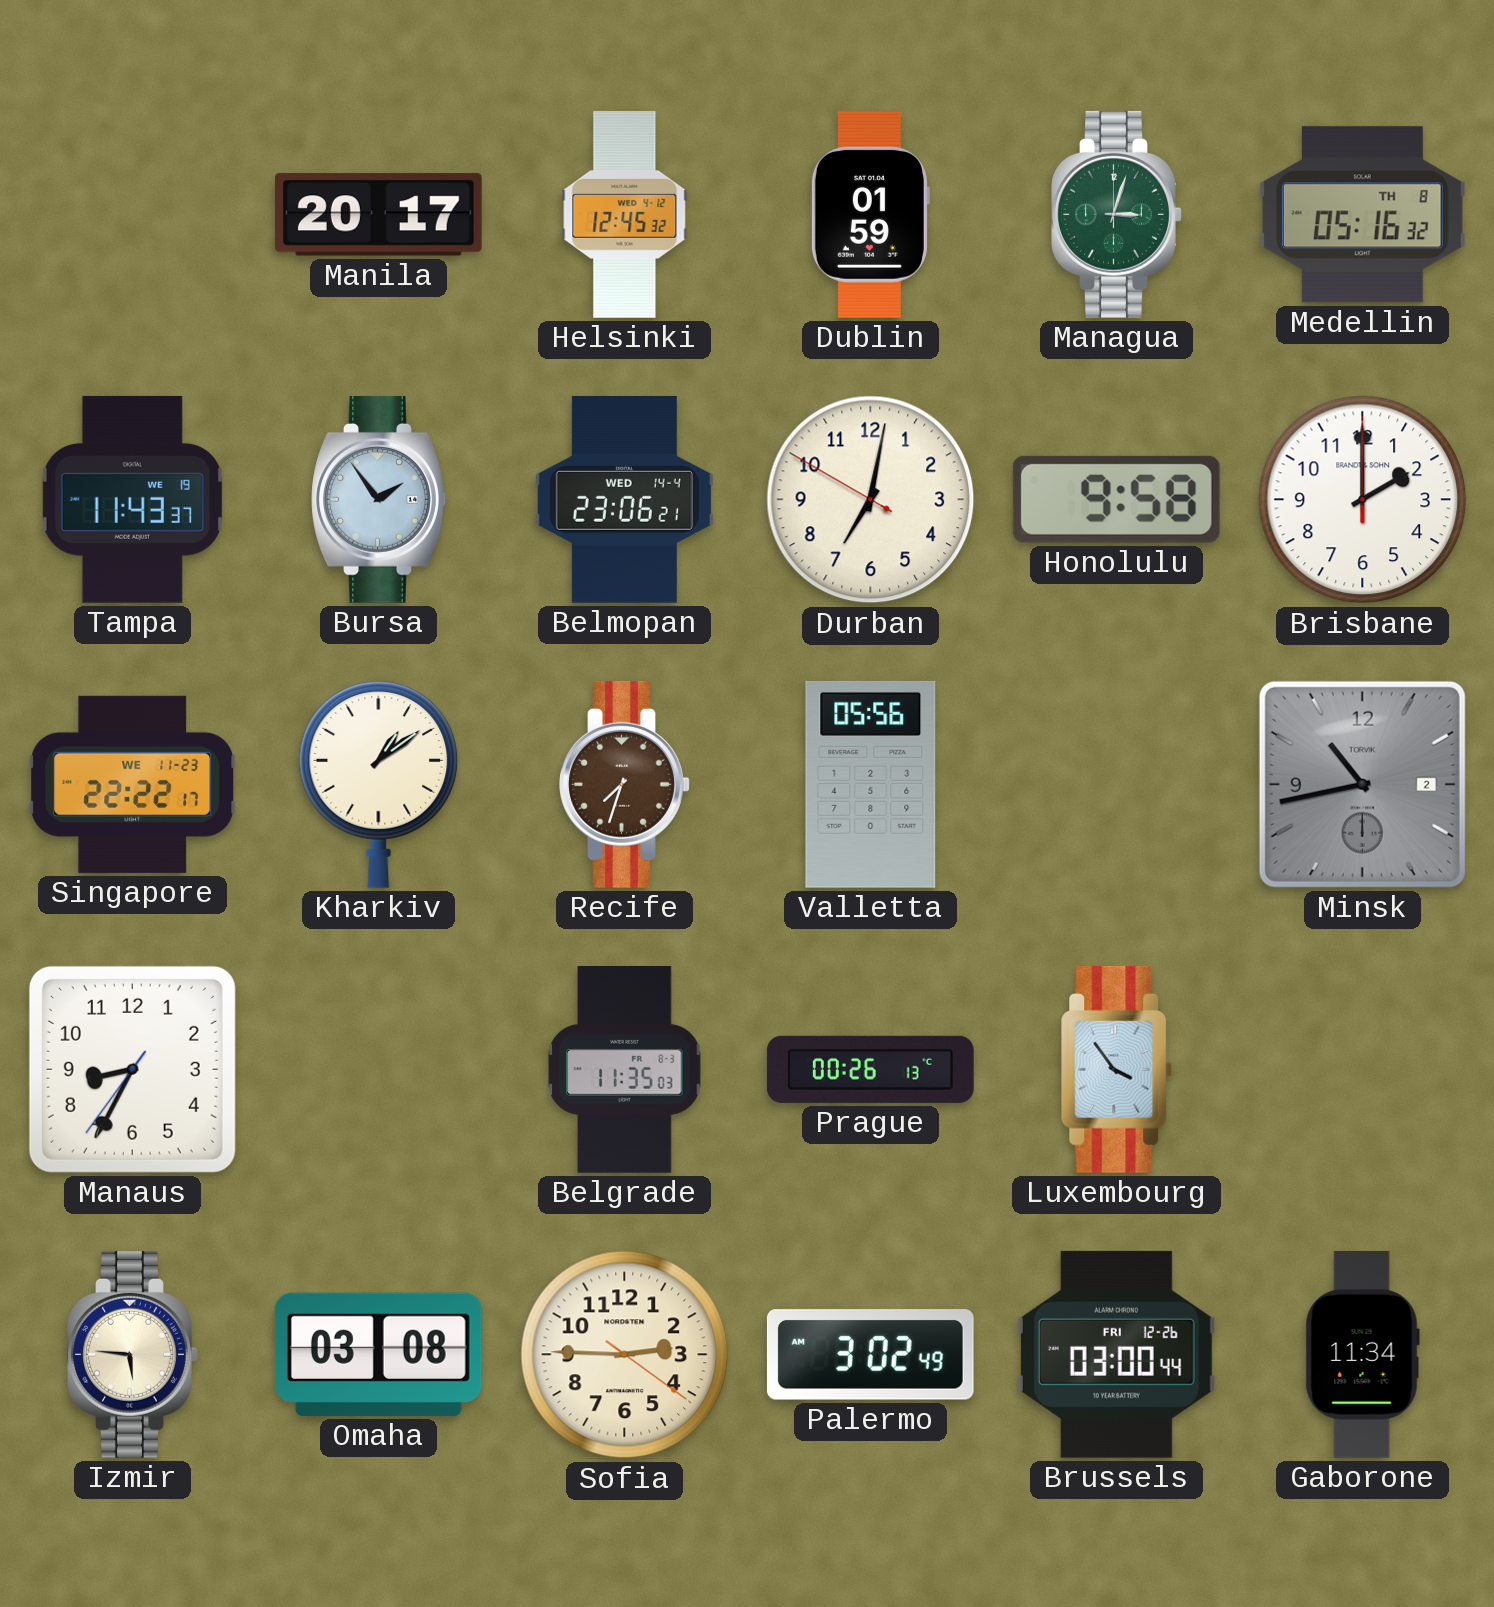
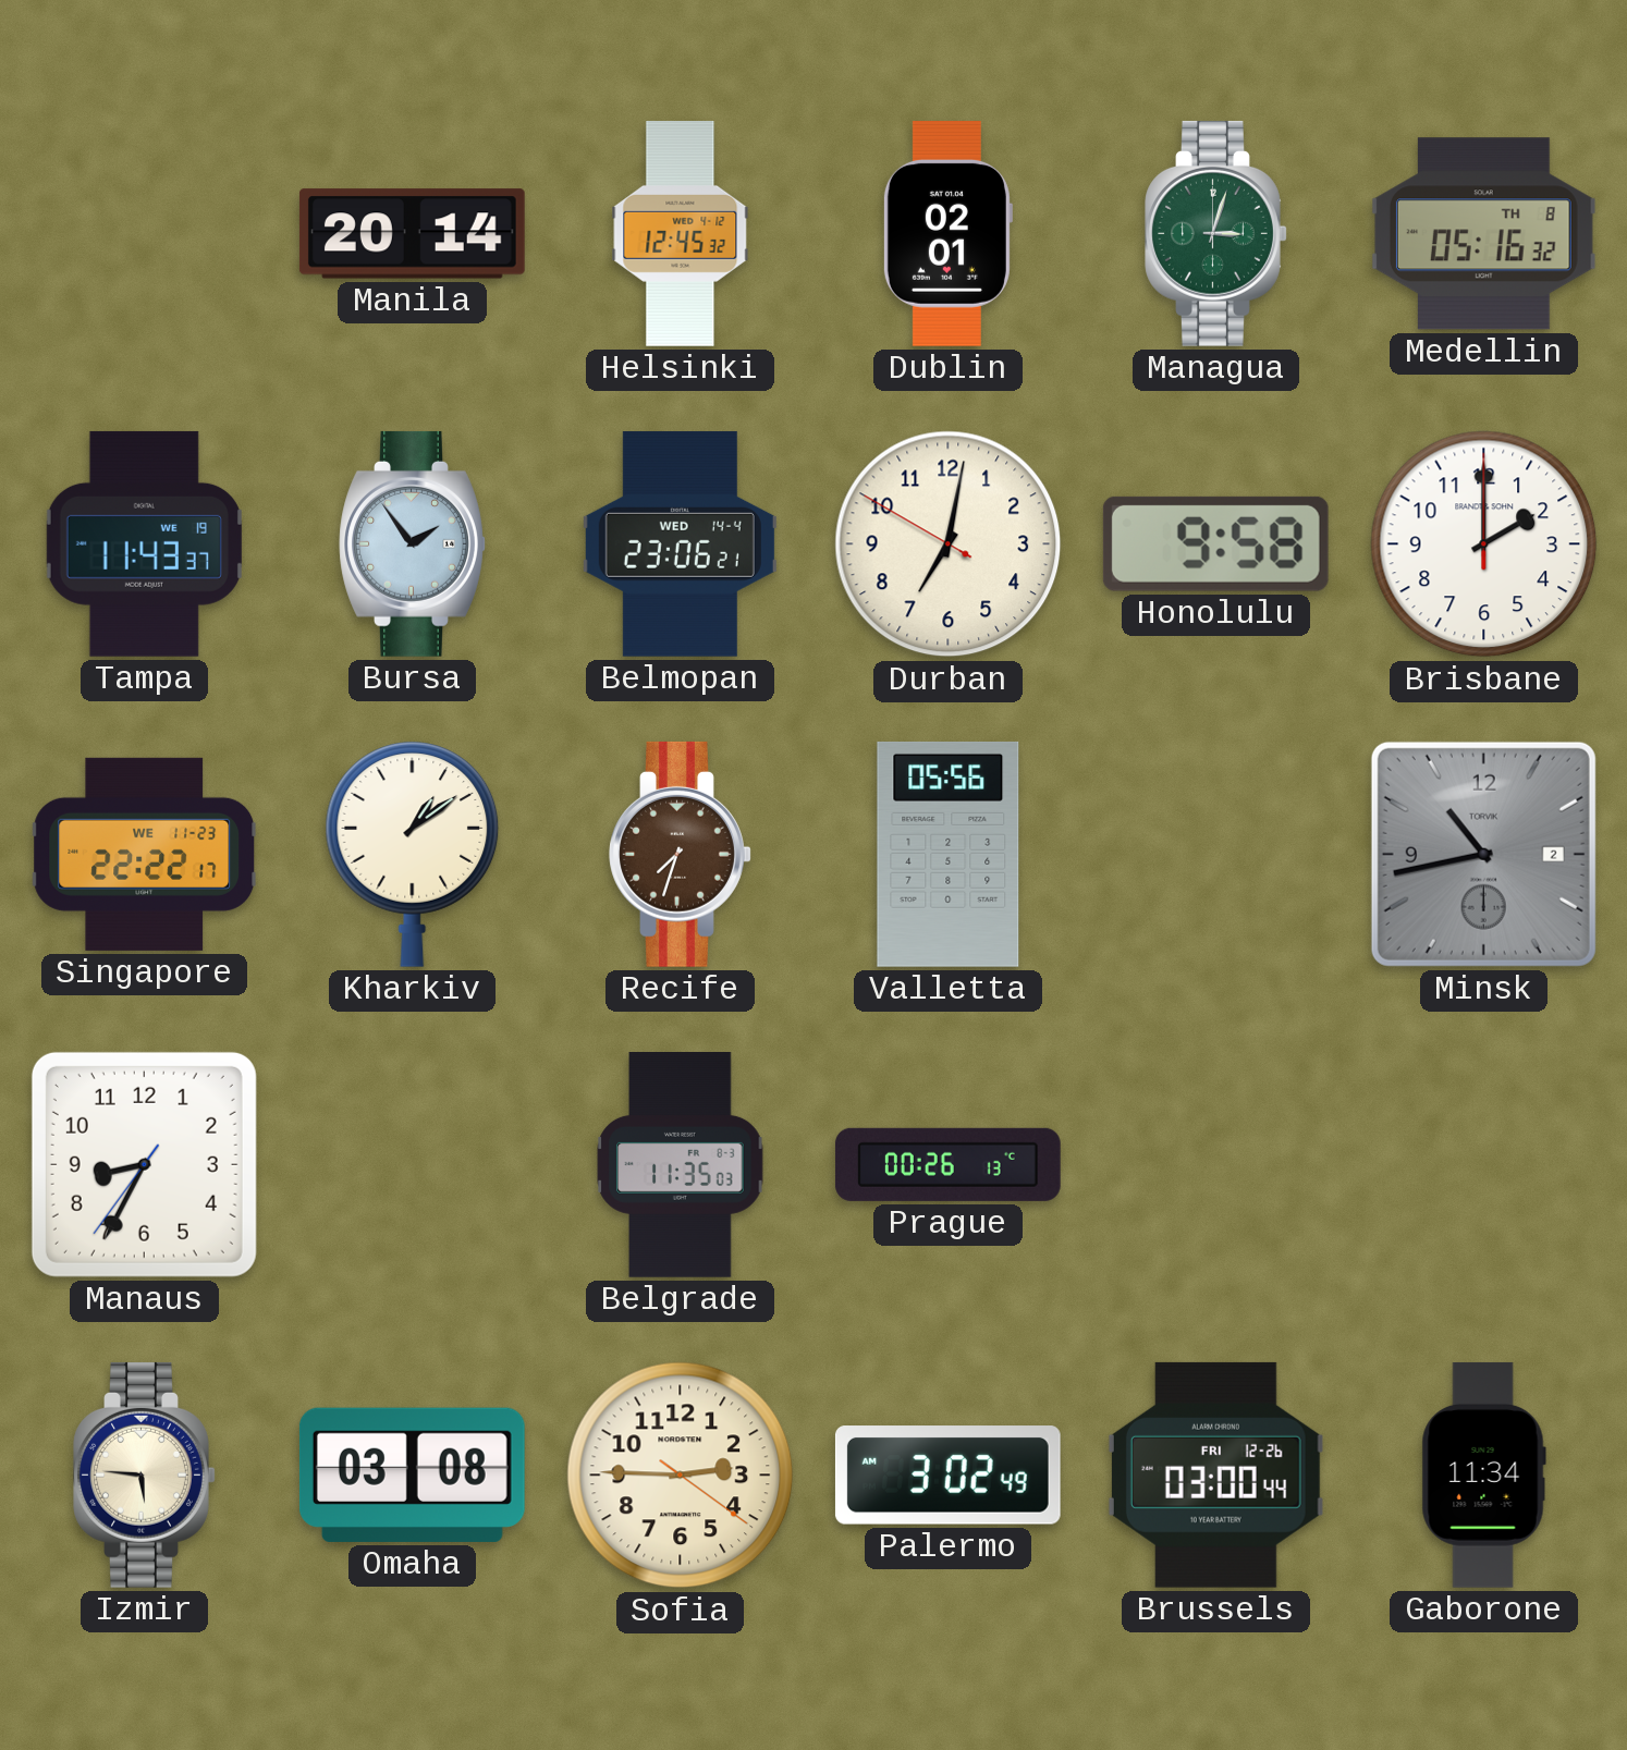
Manila: 20:17 -> 20:14 (412, 234)
Dublin: 01:59 -> 02:01 (947, 233)
Luxembourg: 3:54 -> none (1117, 1069)
